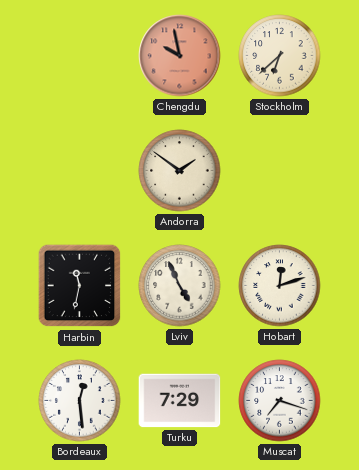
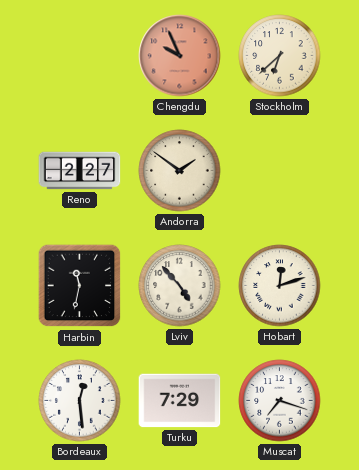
Chengdu: 9:58 -> 9:56 (180, 56)
Reno: none -> 2:27 (80, 171)
Lviv: 4:56 -> 4:53 (180, 286)
